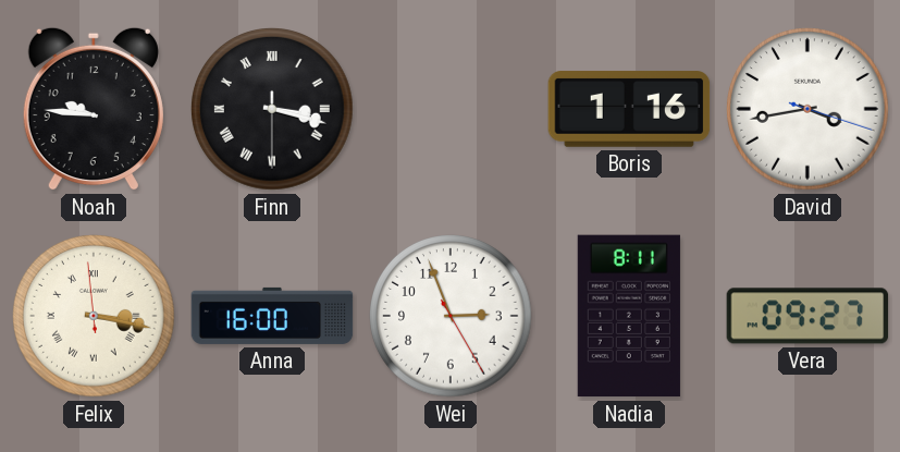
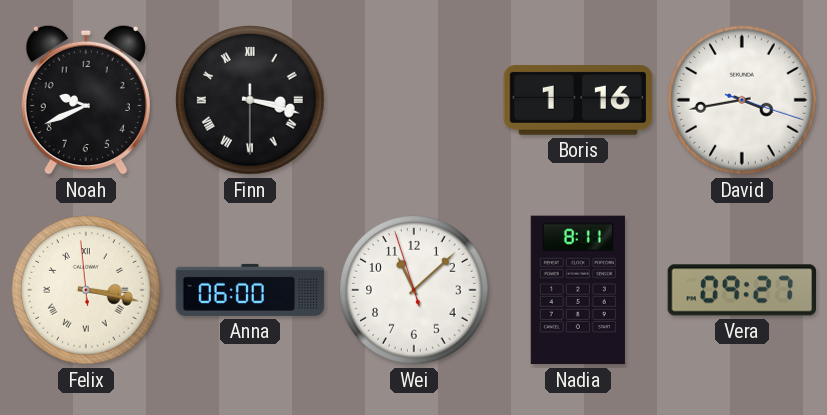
Noah: 9:46 -> 9:41 (86, 100)
Anna: 16:00 -> 06:00 (250, 290)
Wei: 2:56 -> 11:07 (414, 290)
